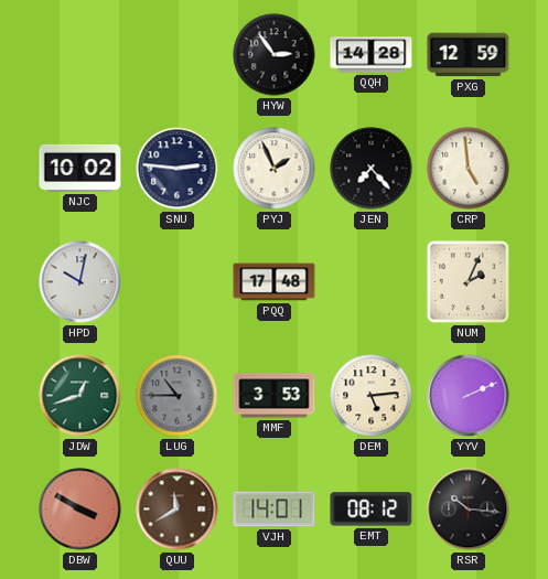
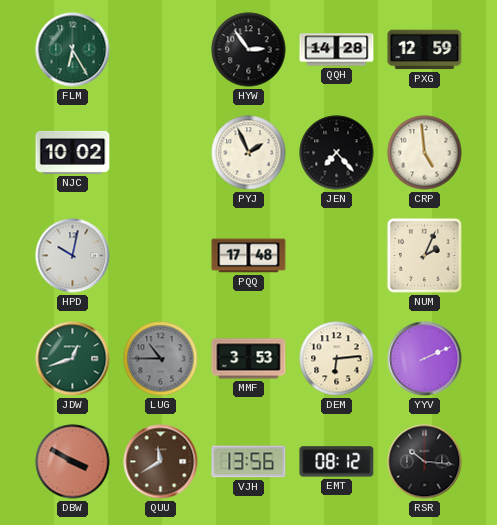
FLM: none -> 6:25 (73, 50)
SNU: 2:46 -> none (178, 169)
DEM: 5:14 -> 6:14 (337, 359)
VJH: 14:01 -> 13:56 (249, 462)
